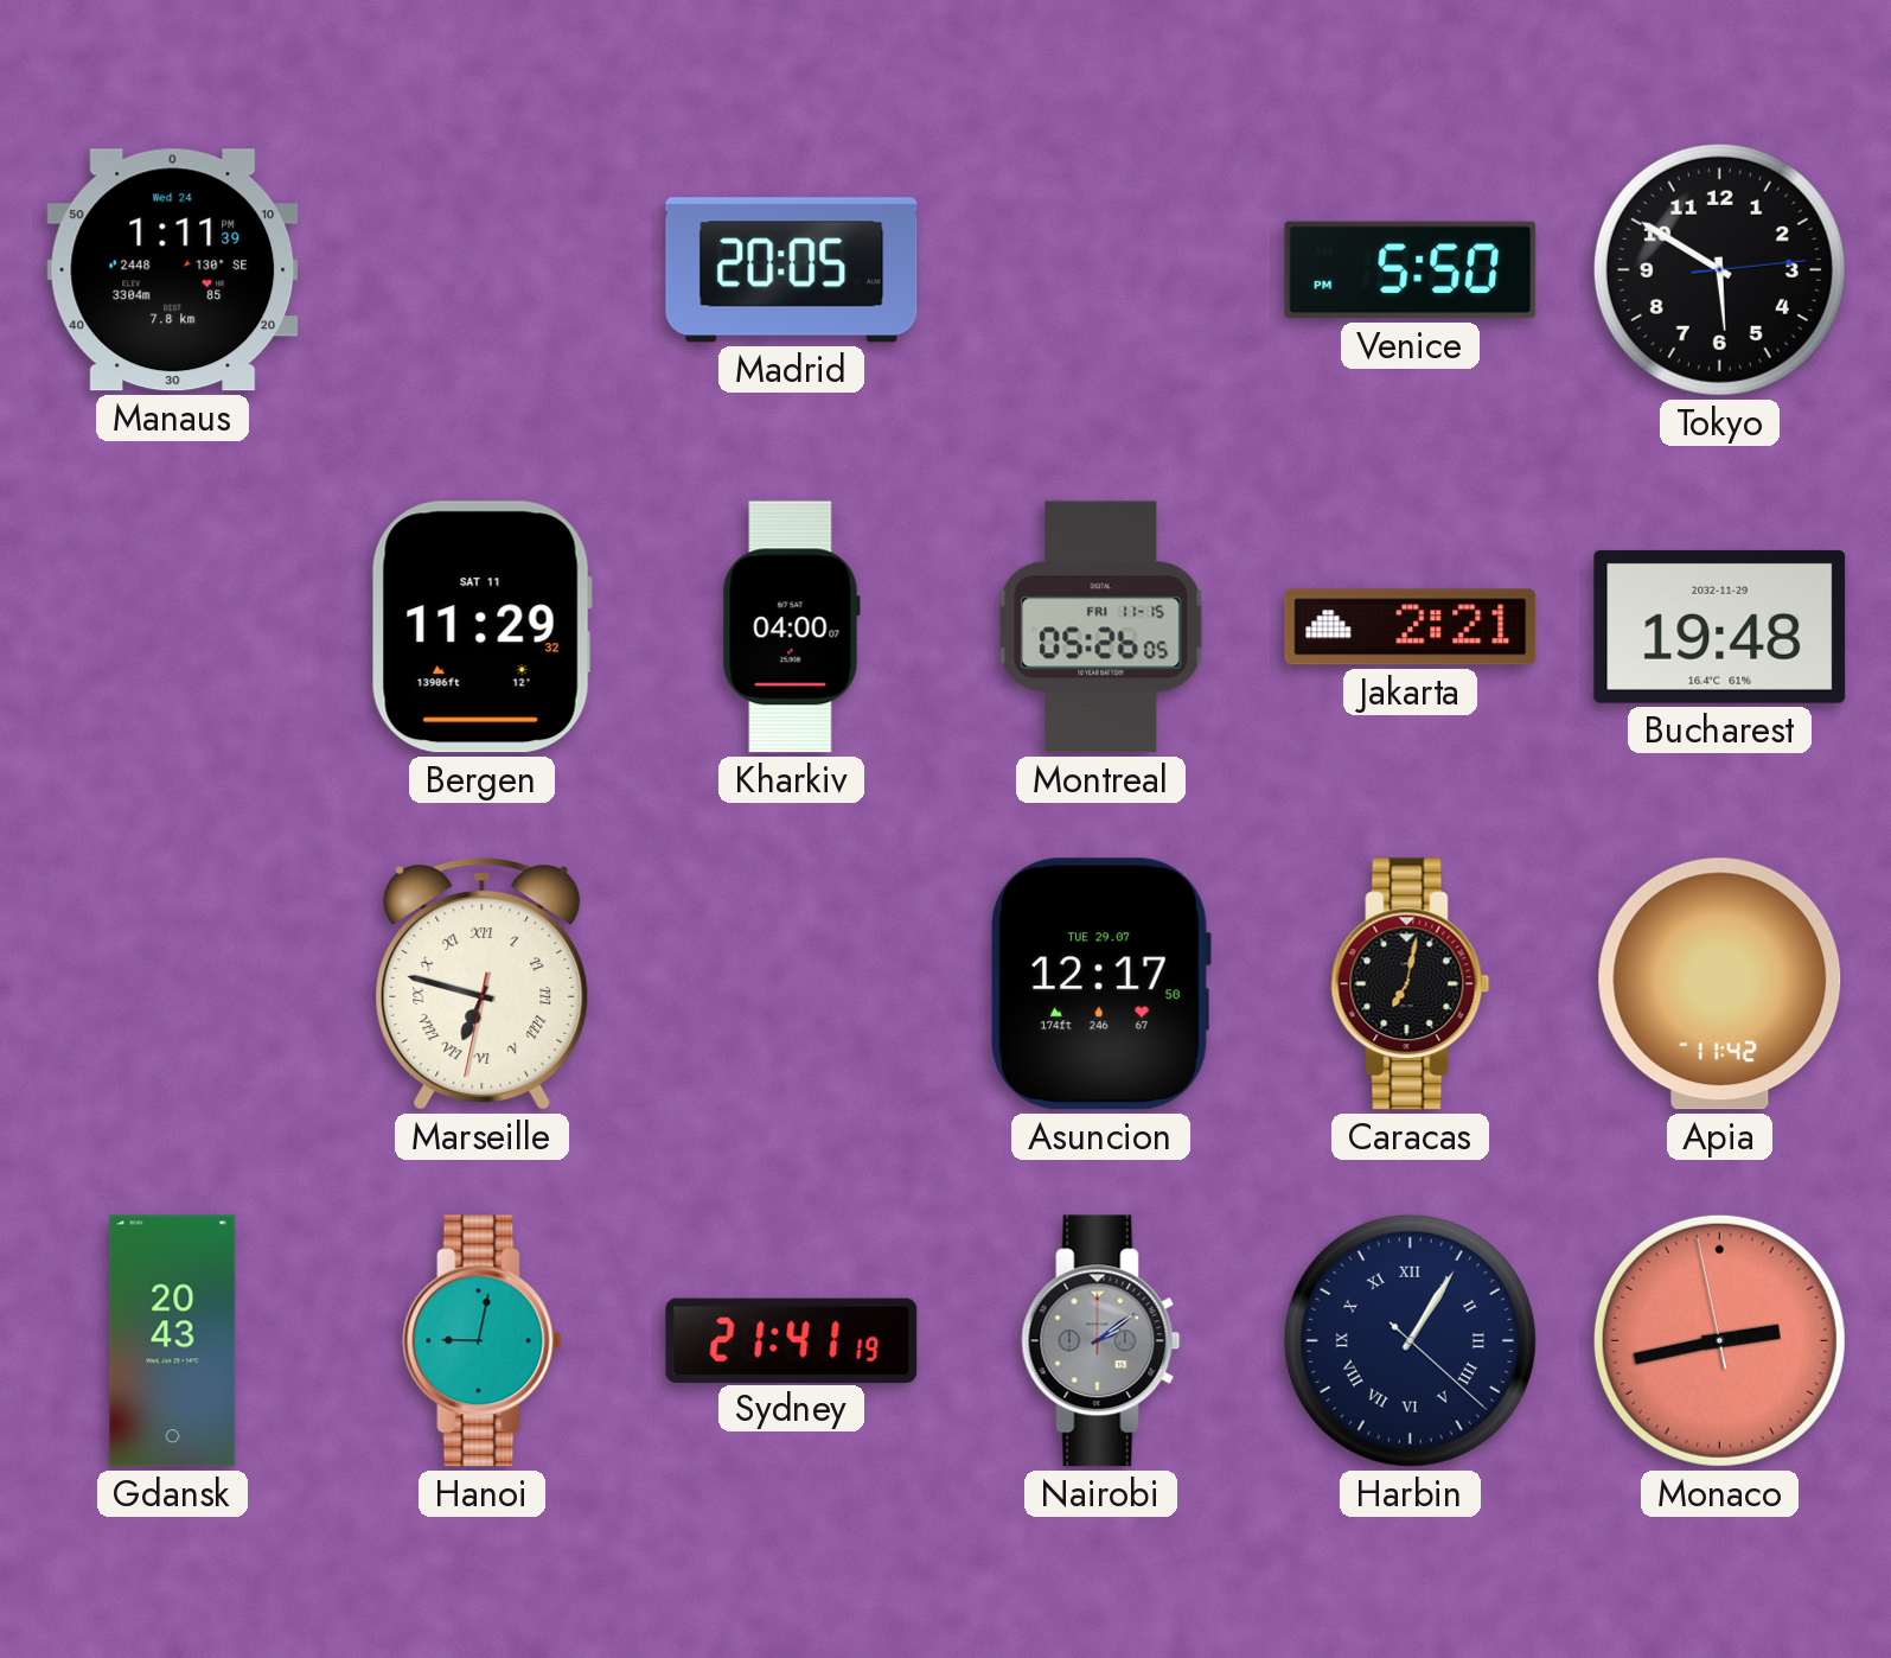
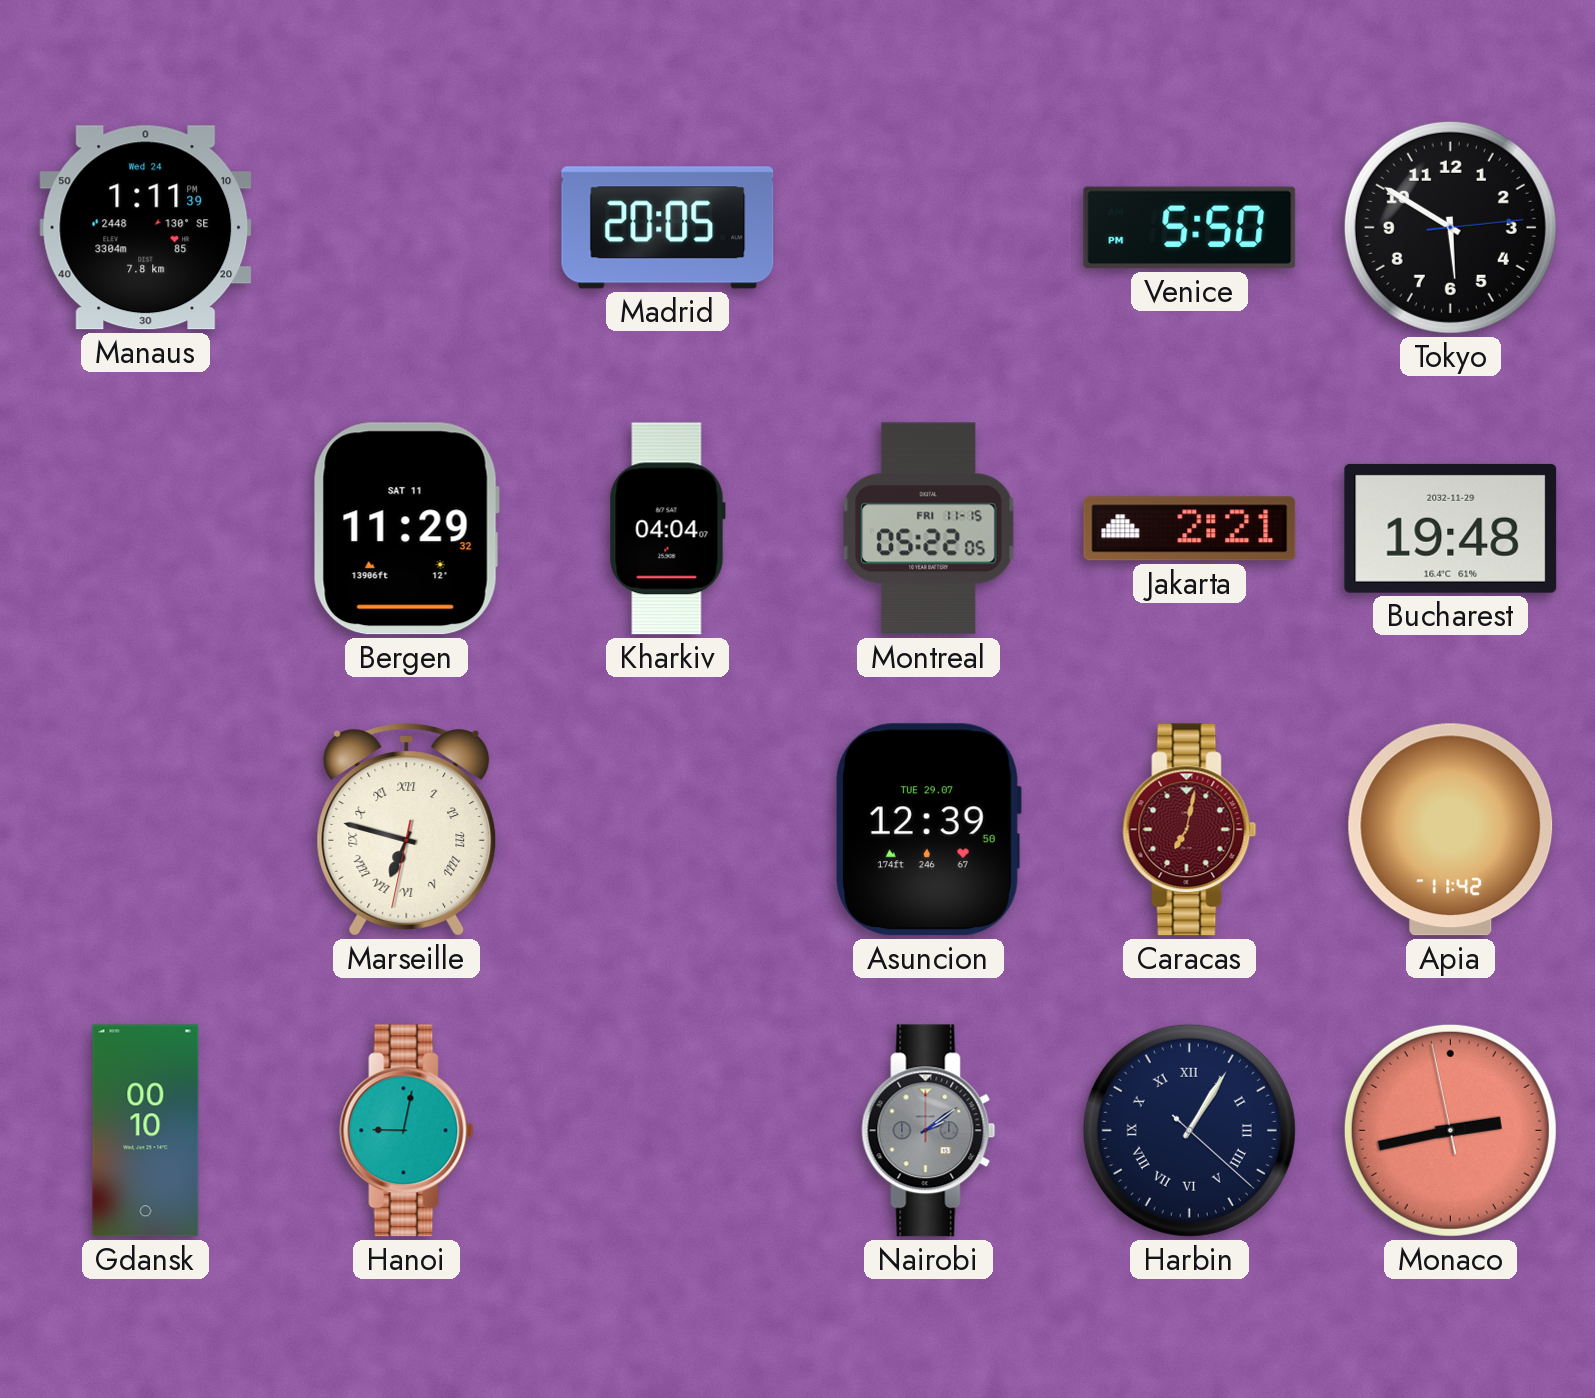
Kharkiv: 04:00 -> 04:04 (667, 529)
Montreal: 05:26 -> 05:22 (929, 529)
Asuncion: 12:17 -> 12:39 (928, 830)
Caracas dial: black -> burgundy (1190, 830)
Gdansk: 20:43 -> 00:10 (146, 1131)
Sydney: 21:41 -> none (792, 1340)
